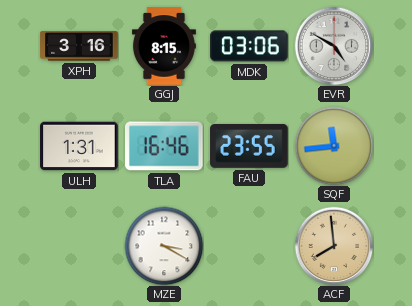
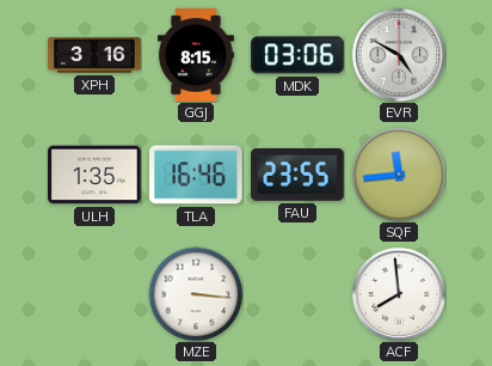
ULH: 1:31 -> 1:35 (94, 175)
MZE: 3:20 -> 3:16 (196, 294)
ACF dial: champagne -> white (399, 294)
